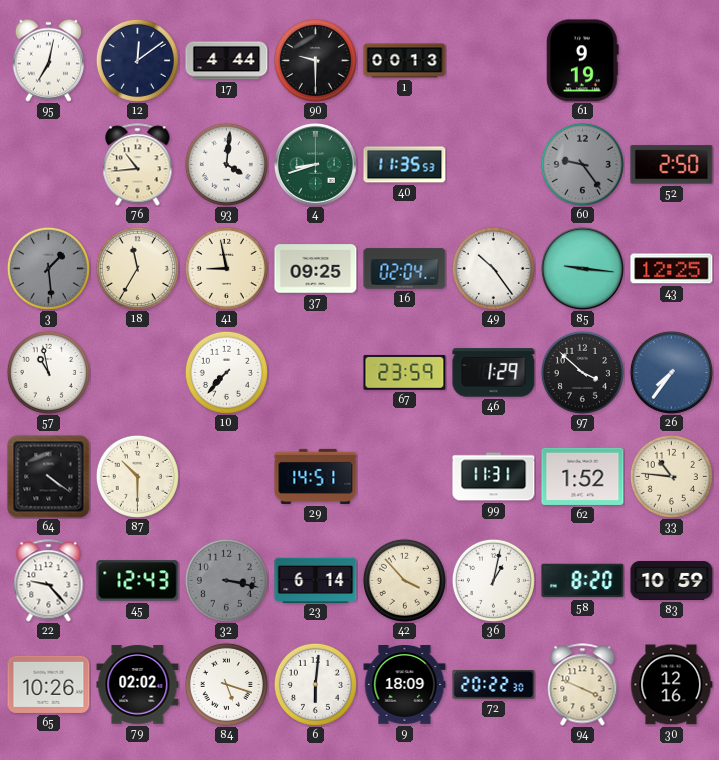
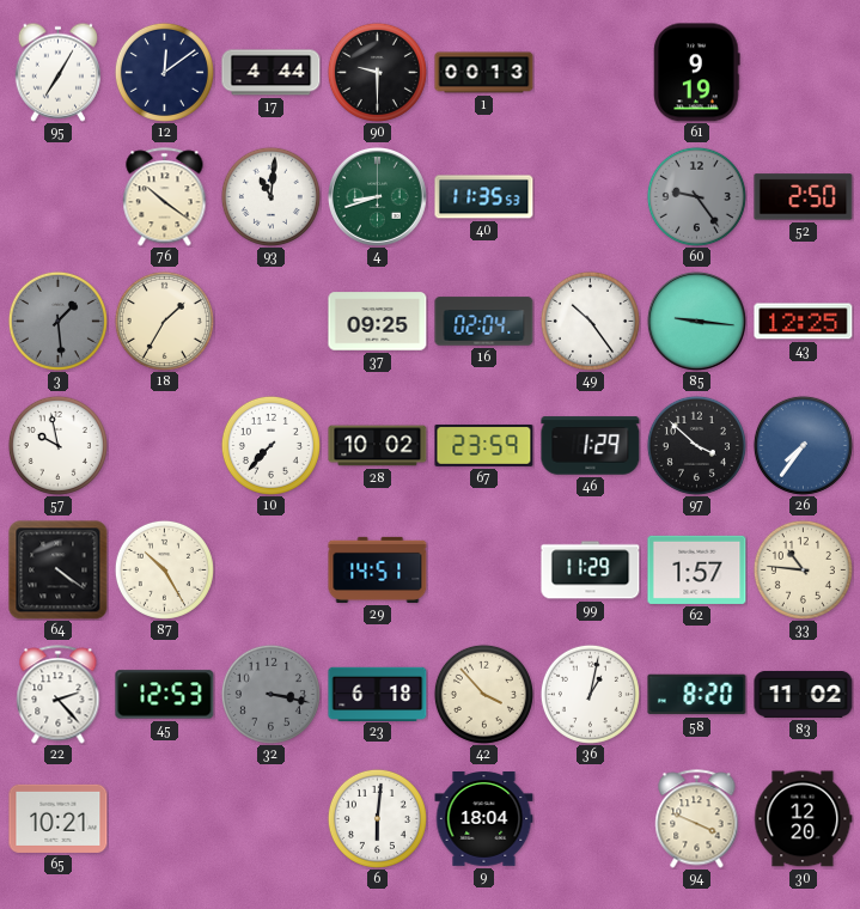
95: 7:02 -> 7:05 (57, 72)
76: 10:44 -> 10:21 (165, 197)
93: 4:01 -> 11:01 (270, 196)
18: 11:35 -> 1:35 (164, 321)
41: 8:58 -> none (226, 268)
57: 10:58 -> 9:58 (57, 445)
28: none -> 10:02 (378, 446)
87: 10:30 -> 10:25 (164, 569)
99: 11:31 -> 11:29 (591, 571)
62: 1:52 -> 1:57 (697, 569)
22: 9:23 -> 2:23 (59, 695)
45: 12:43 -> 12:53 (165, 695)
23: 6:14 -> 6:18 (378, 694)
83: 10:59 -> 11:02 (804, 694)
65: 10:26 -> 10:21 (59, 818)
79: 02:02 -> none (138, 685)
84: 5:18 -> none (226, 684)
9: 18:09 -> 18:04 (484, 819)
72: 20:22 -> none (494, 685)
30: 12:16 -> 12:20 (803, 819)
